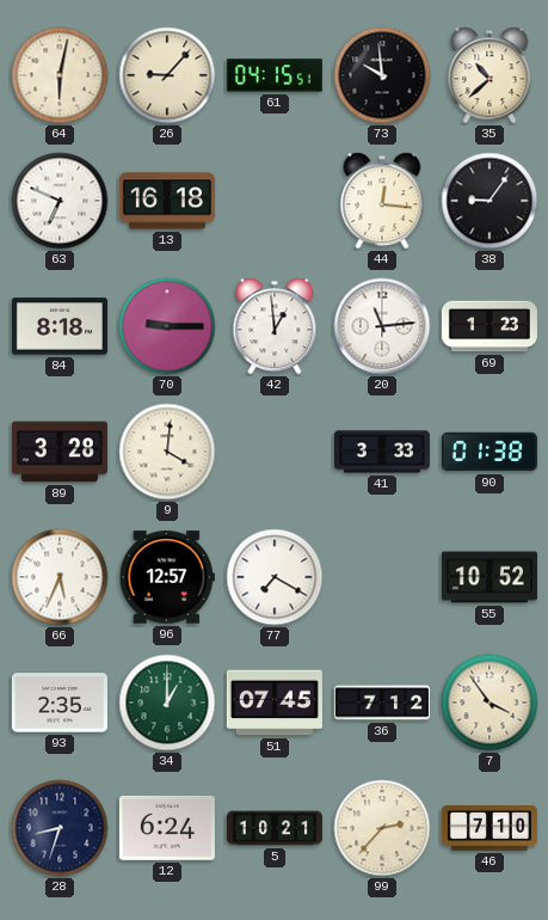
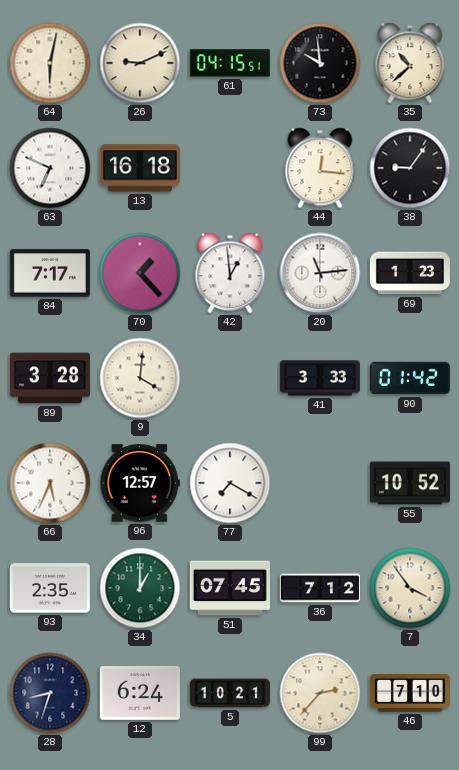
26: 9:07 -> 9:11 (140, 63)
84: 8:18 -> 7:17 (50, 273)
70: 9:15 -> 1:23 (140, 273)
90: 01:38 -> 01:42 (410, 378)
